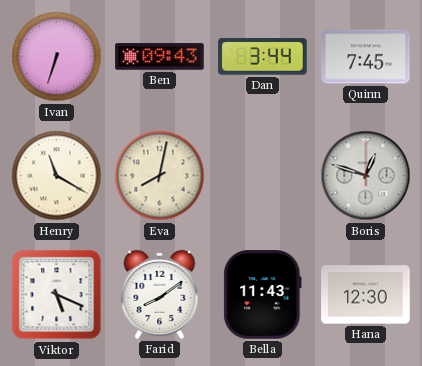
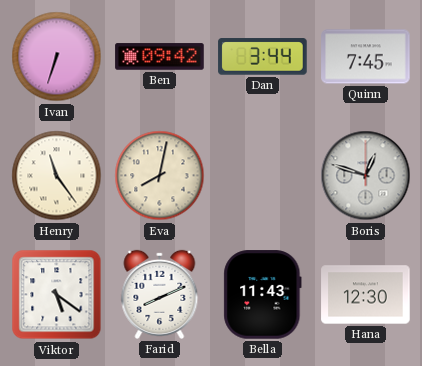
Ben: 09:43 -> 09:42 (160, 57)
Henry: 11:20 -> 11:24 (57, 176)
Viktor: 5:19 -> 5:21 (57, 295)
Farid: 8:09 -> 8:11 (160, 294)
